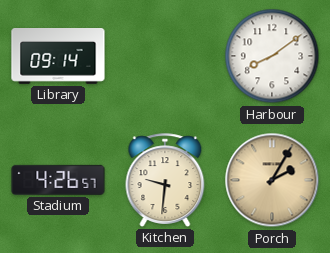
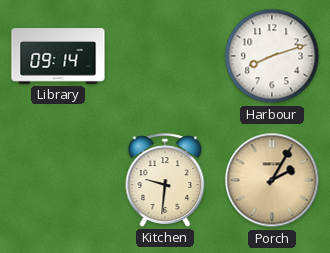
Harbour: 8:09 -> 8:12 (272, 56)
Stadium: 4:26 -> none (58, 180)
